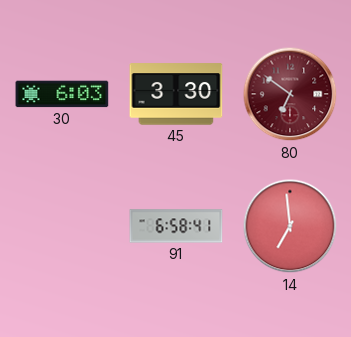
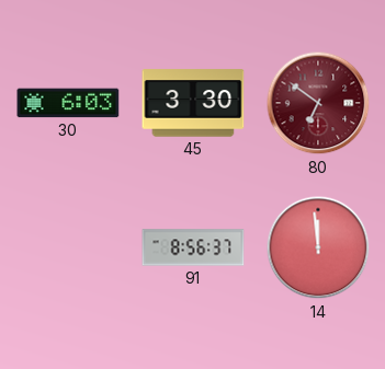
91: 6:58 -> 8:56 (193, 247)
14: 6:59 -> 11:59 (318, 247)
